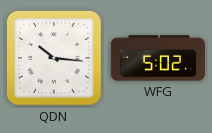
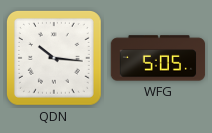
WFG: 5:02 -> 5:05 (158, 58)
